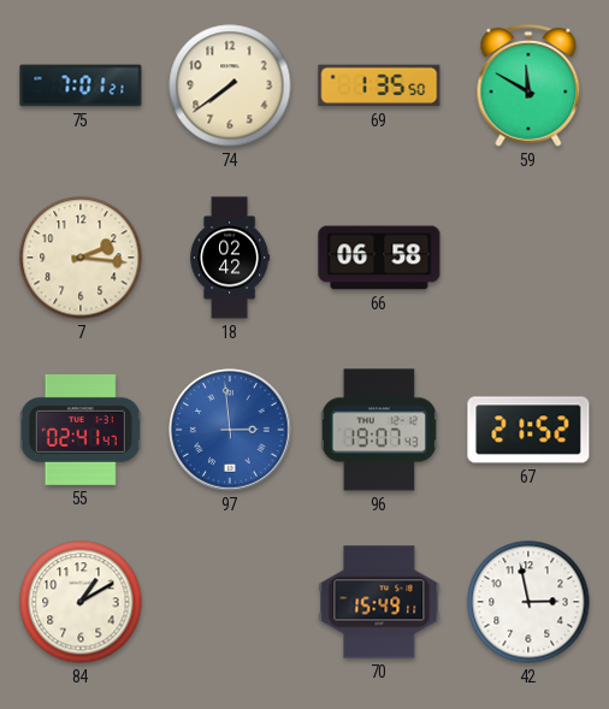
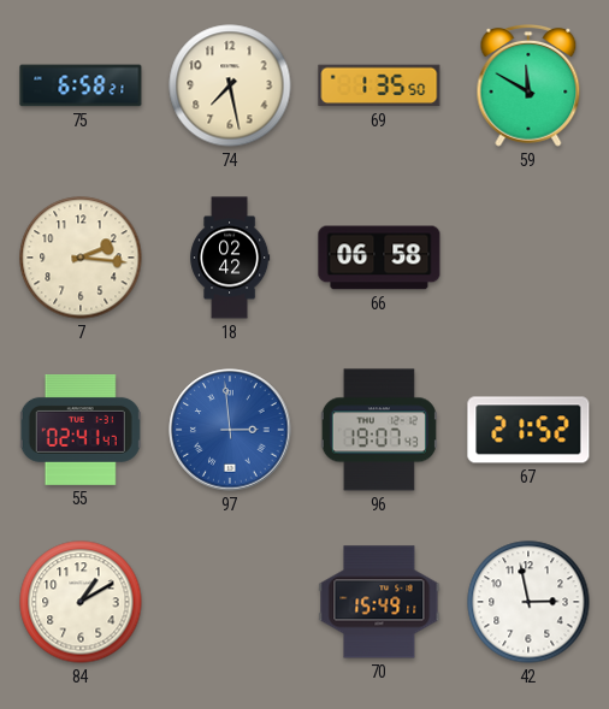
75: 7:01 -> 6:58 (81, 85)
74: 7:39 -> 7:28 (230, 85)
